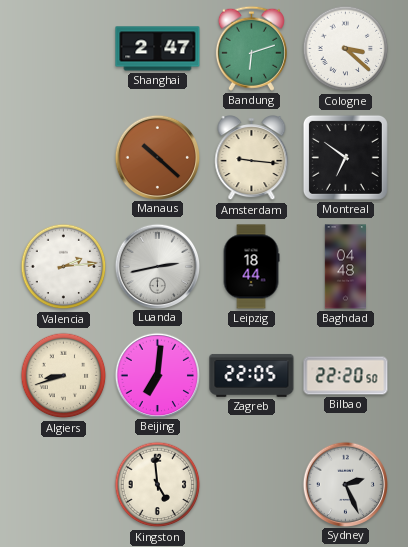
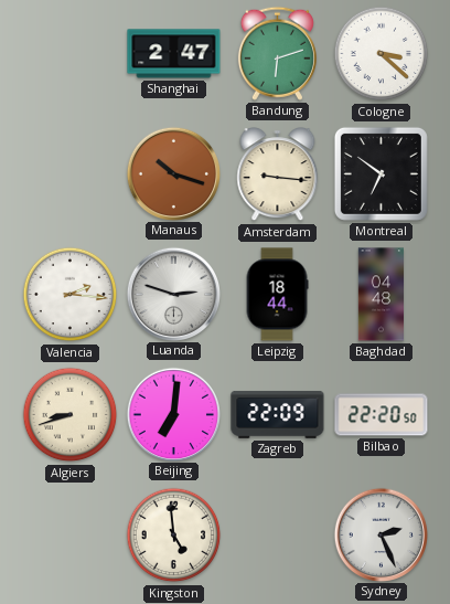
Manaus: 10:22 -> 10:18 (173, 173)
Valencia: 2:14 -> 2:16 (71, 295)
Luanda: 2:43 -> 2:48 (173, 294)
Zagreb: 22:05 -> 22:09 (278, 414)
